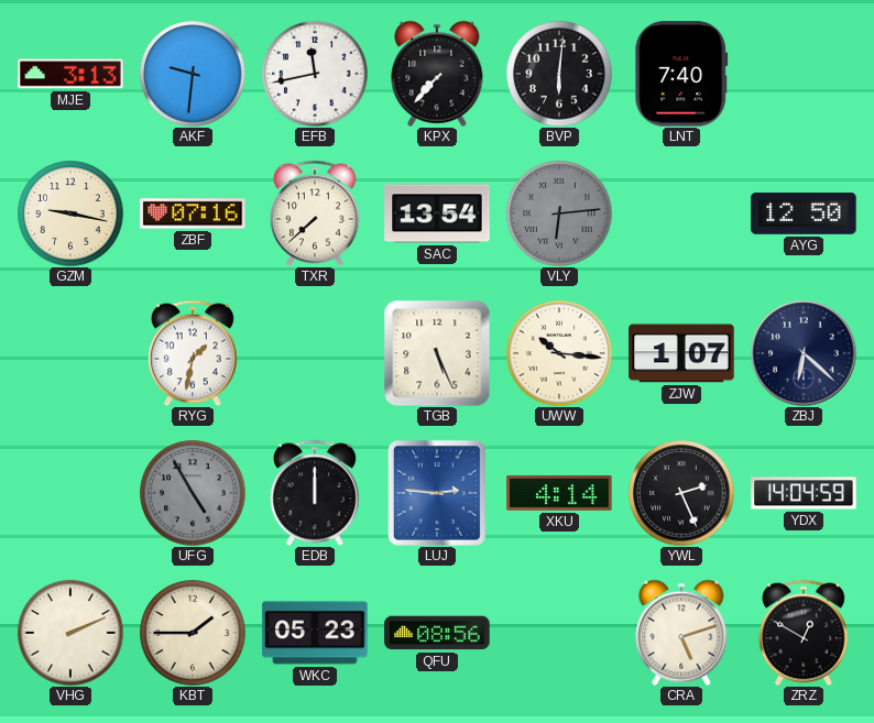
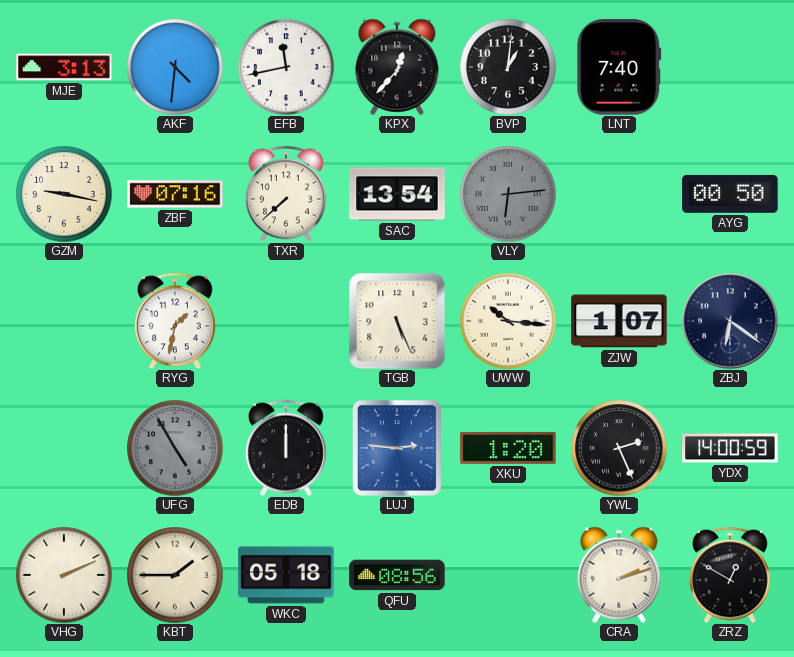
AKF: 9:31 -> 4:31 (175, 67)
KPX: 7:37 -> 12:37 (397, 67)
BVP: 6:01 -> 1:01 (508, 67)
AYG: 12:50 -> 00:50 (730, 194)
ZBJ: 6:22 -> 6:21 (730, 321)
XKU: 4:14 -> 1:20 (508, 448)
YDX: 14:04 -> 14:00 (730, 448)
WKC: 05:23 -> 05:18 (286, 575)
CRA: 5:12 -> 2:12 (619, 575)
